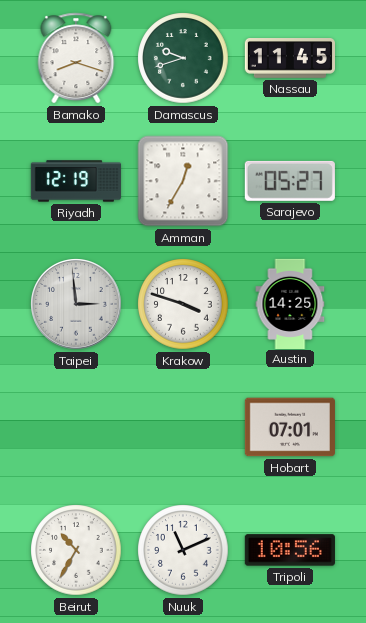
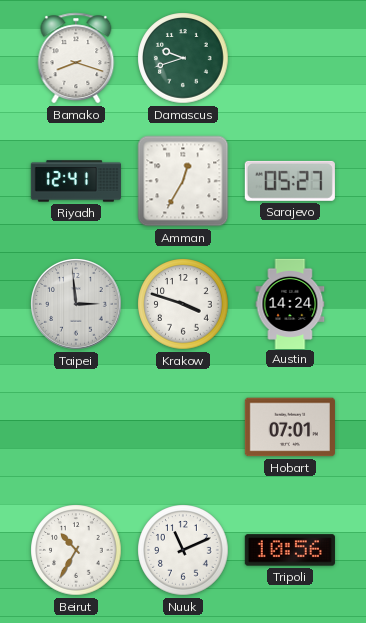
Nassau: 11:45 -> none (289, 58)
Riyadh: 12:19 -> 12:41 (76, 181)
Austin: 14:25 -> 14:24 (290, 303)
